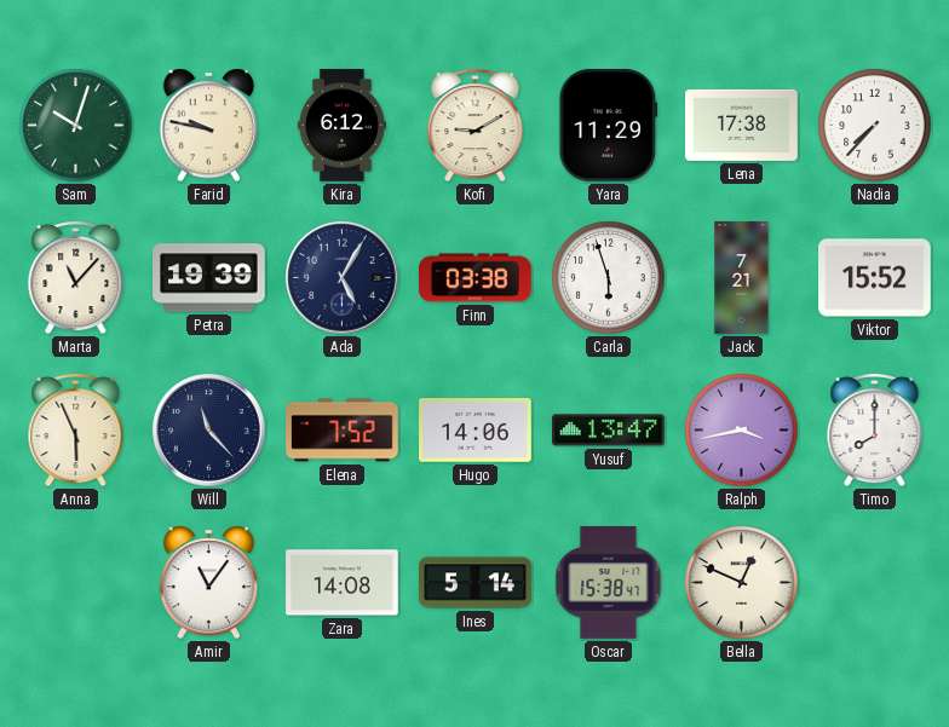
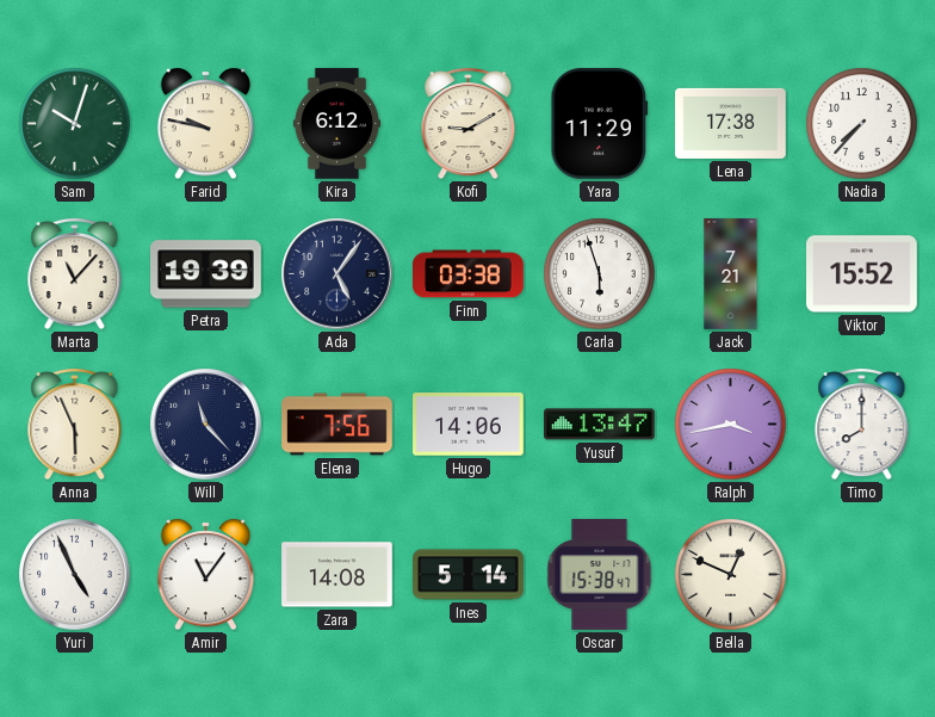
Ada: 5:05 -> 5:06 (338, 274)
Elena: 7:52 -> 7:56 (338, 425)
Yuri: none -> 4:56 (75, 575)
